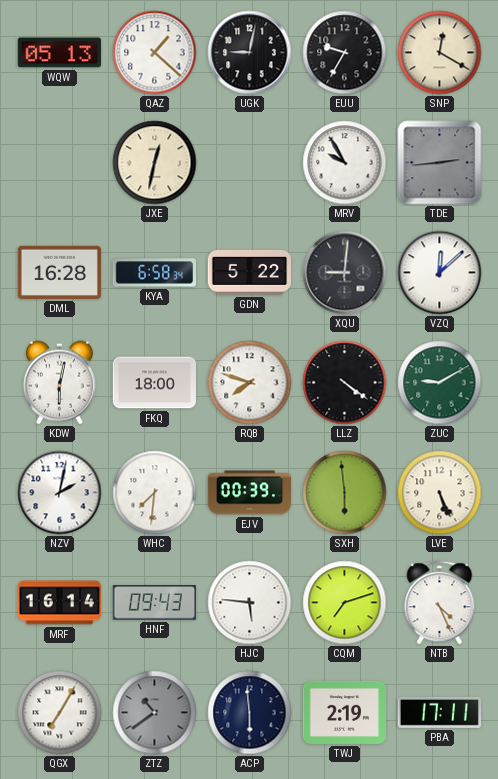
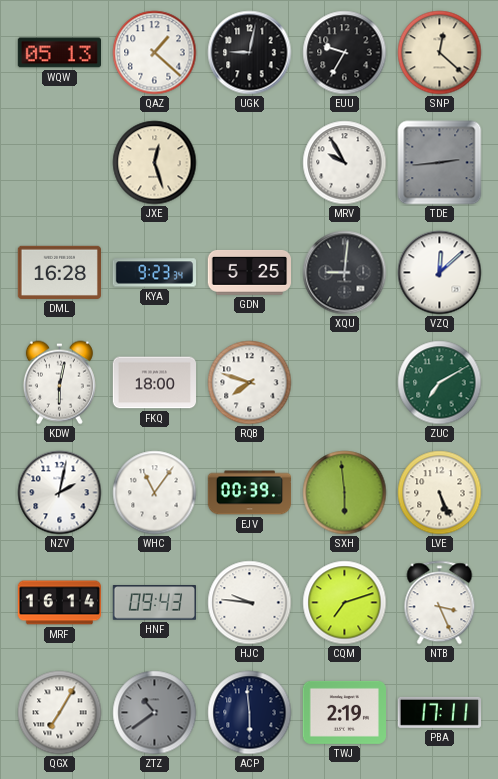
SNP: 12:20 -> 12:22 (440, 53)
JXE: 12:32 -> 12:27 (155, 163)
KYA: 6:58 -> 9:23 (154, 273)
GDN: 5:22 -> 5:25 (249, 272)
LLZ: 4:21 -> none (345, 383)
ZUC: 9:10 -> 7:10 (440, 383)
WHC: 7:31 -> 11:06 (155, 493)
HJC: 5:46 -> 9:46 (250, 603)
NTB: 4:26 -> 3:26 (440, 603)
